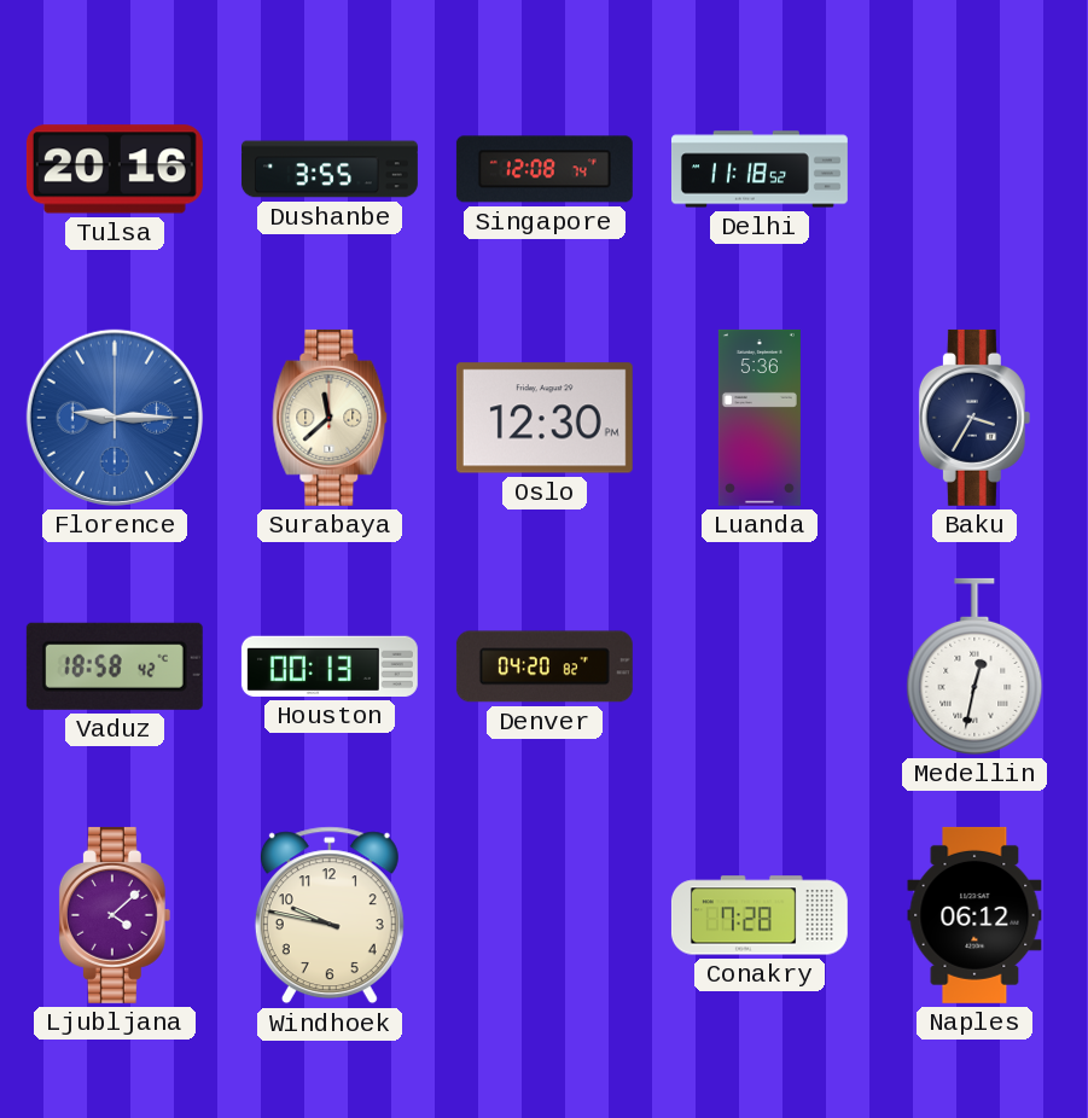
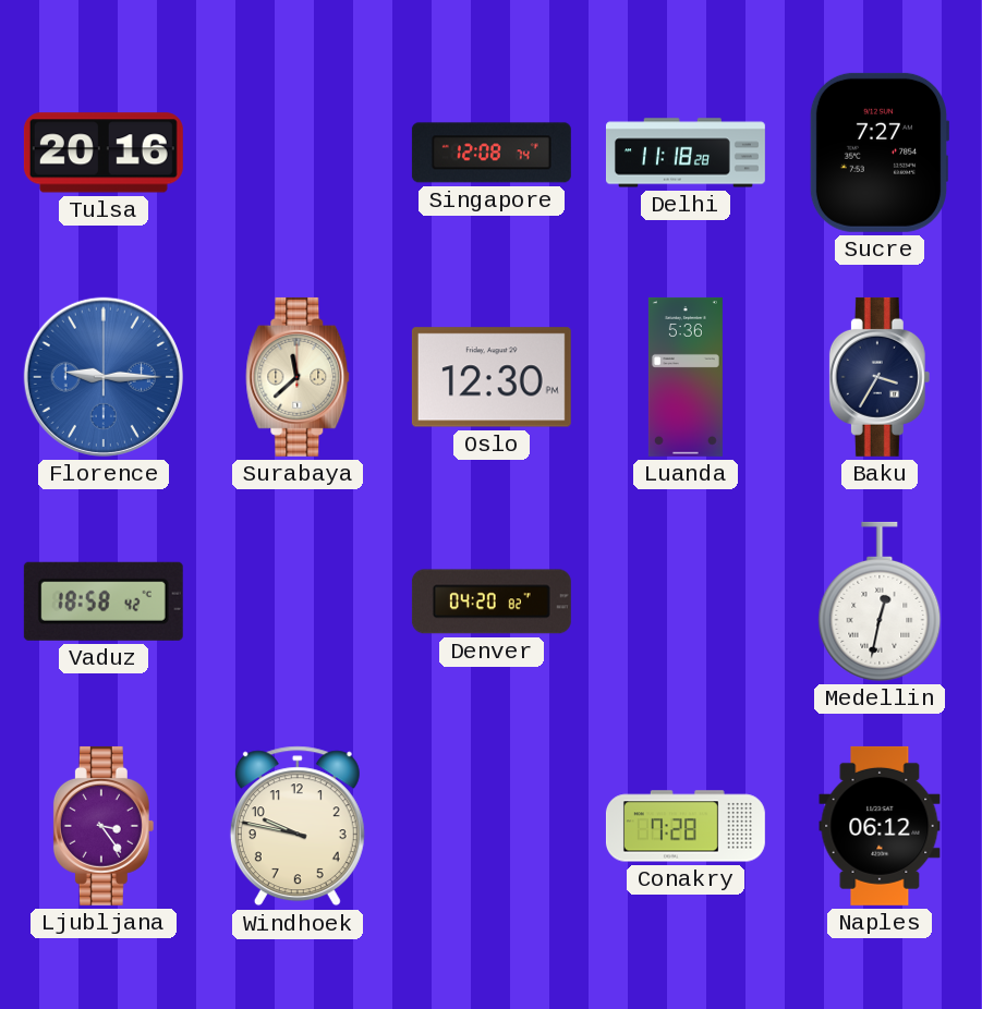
Dushanbe: 3:55 -> none (330, 169)
Delhi: 11:18:52 -> 11:18:28 (686, 153)
Sucre: none -> 7:27 (880, 153)
Houston: 00:13 -> none (330, 666)
Ljubljana: 4:08 -> 3:24 (104, 826)
